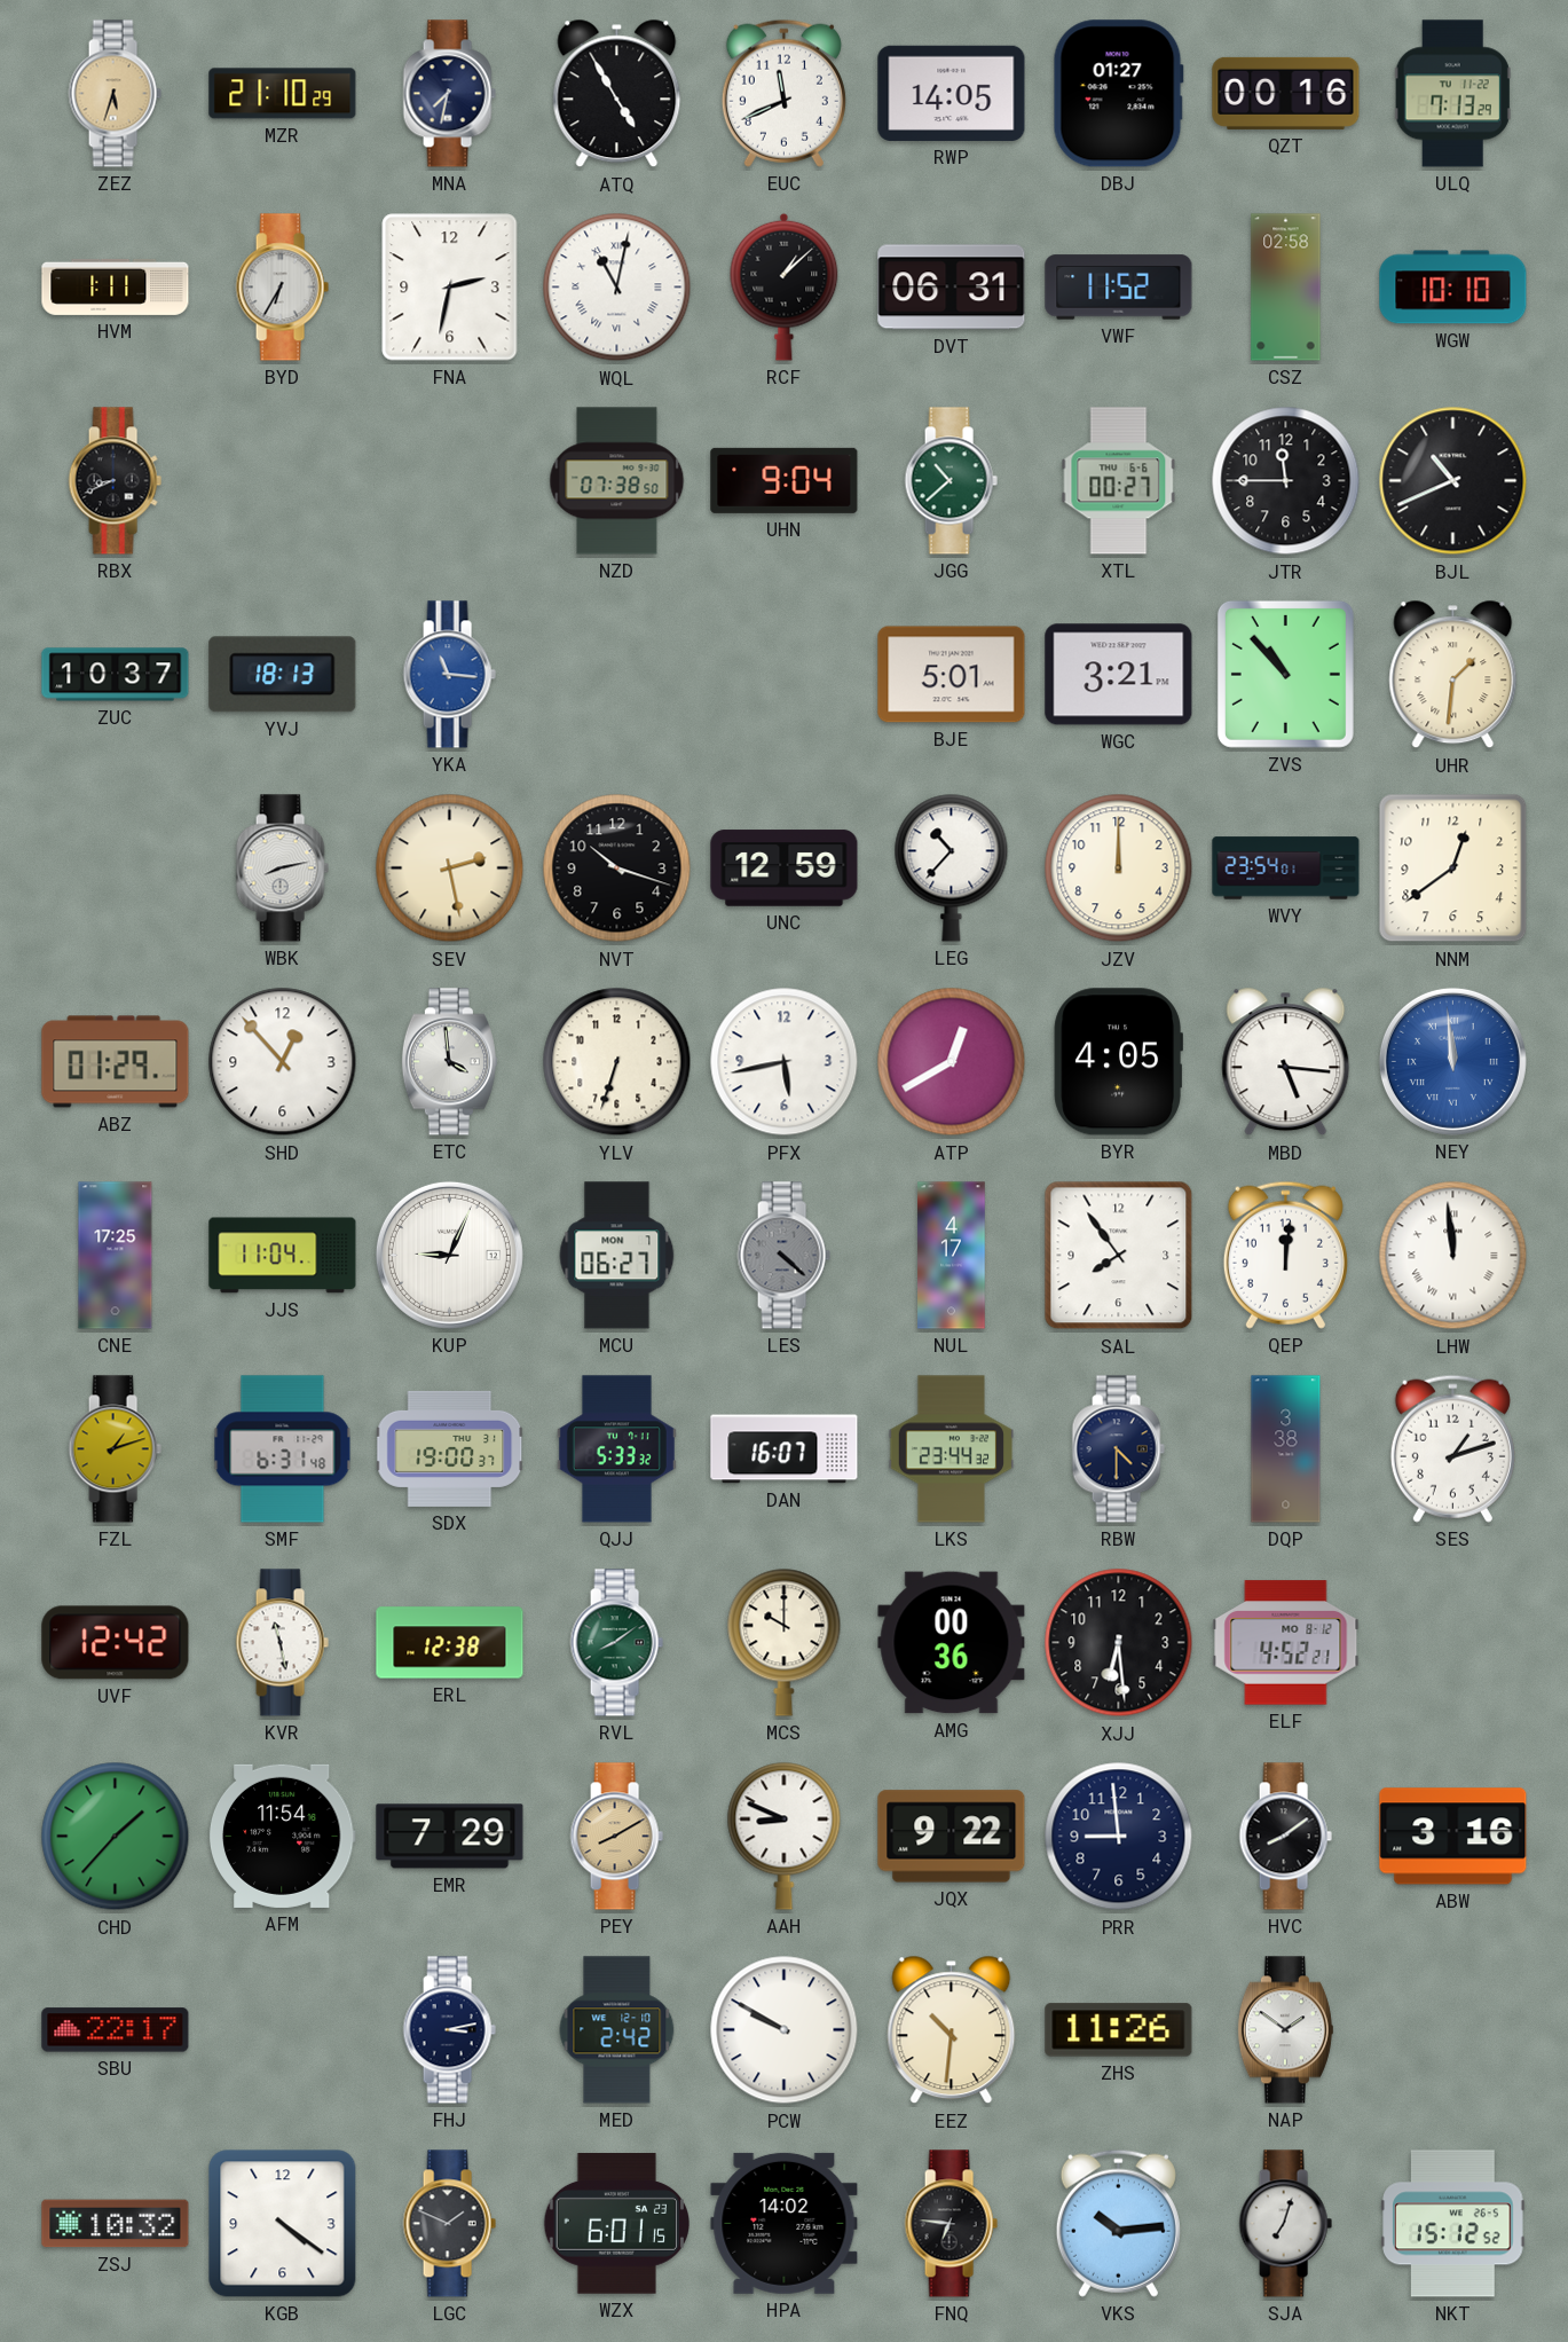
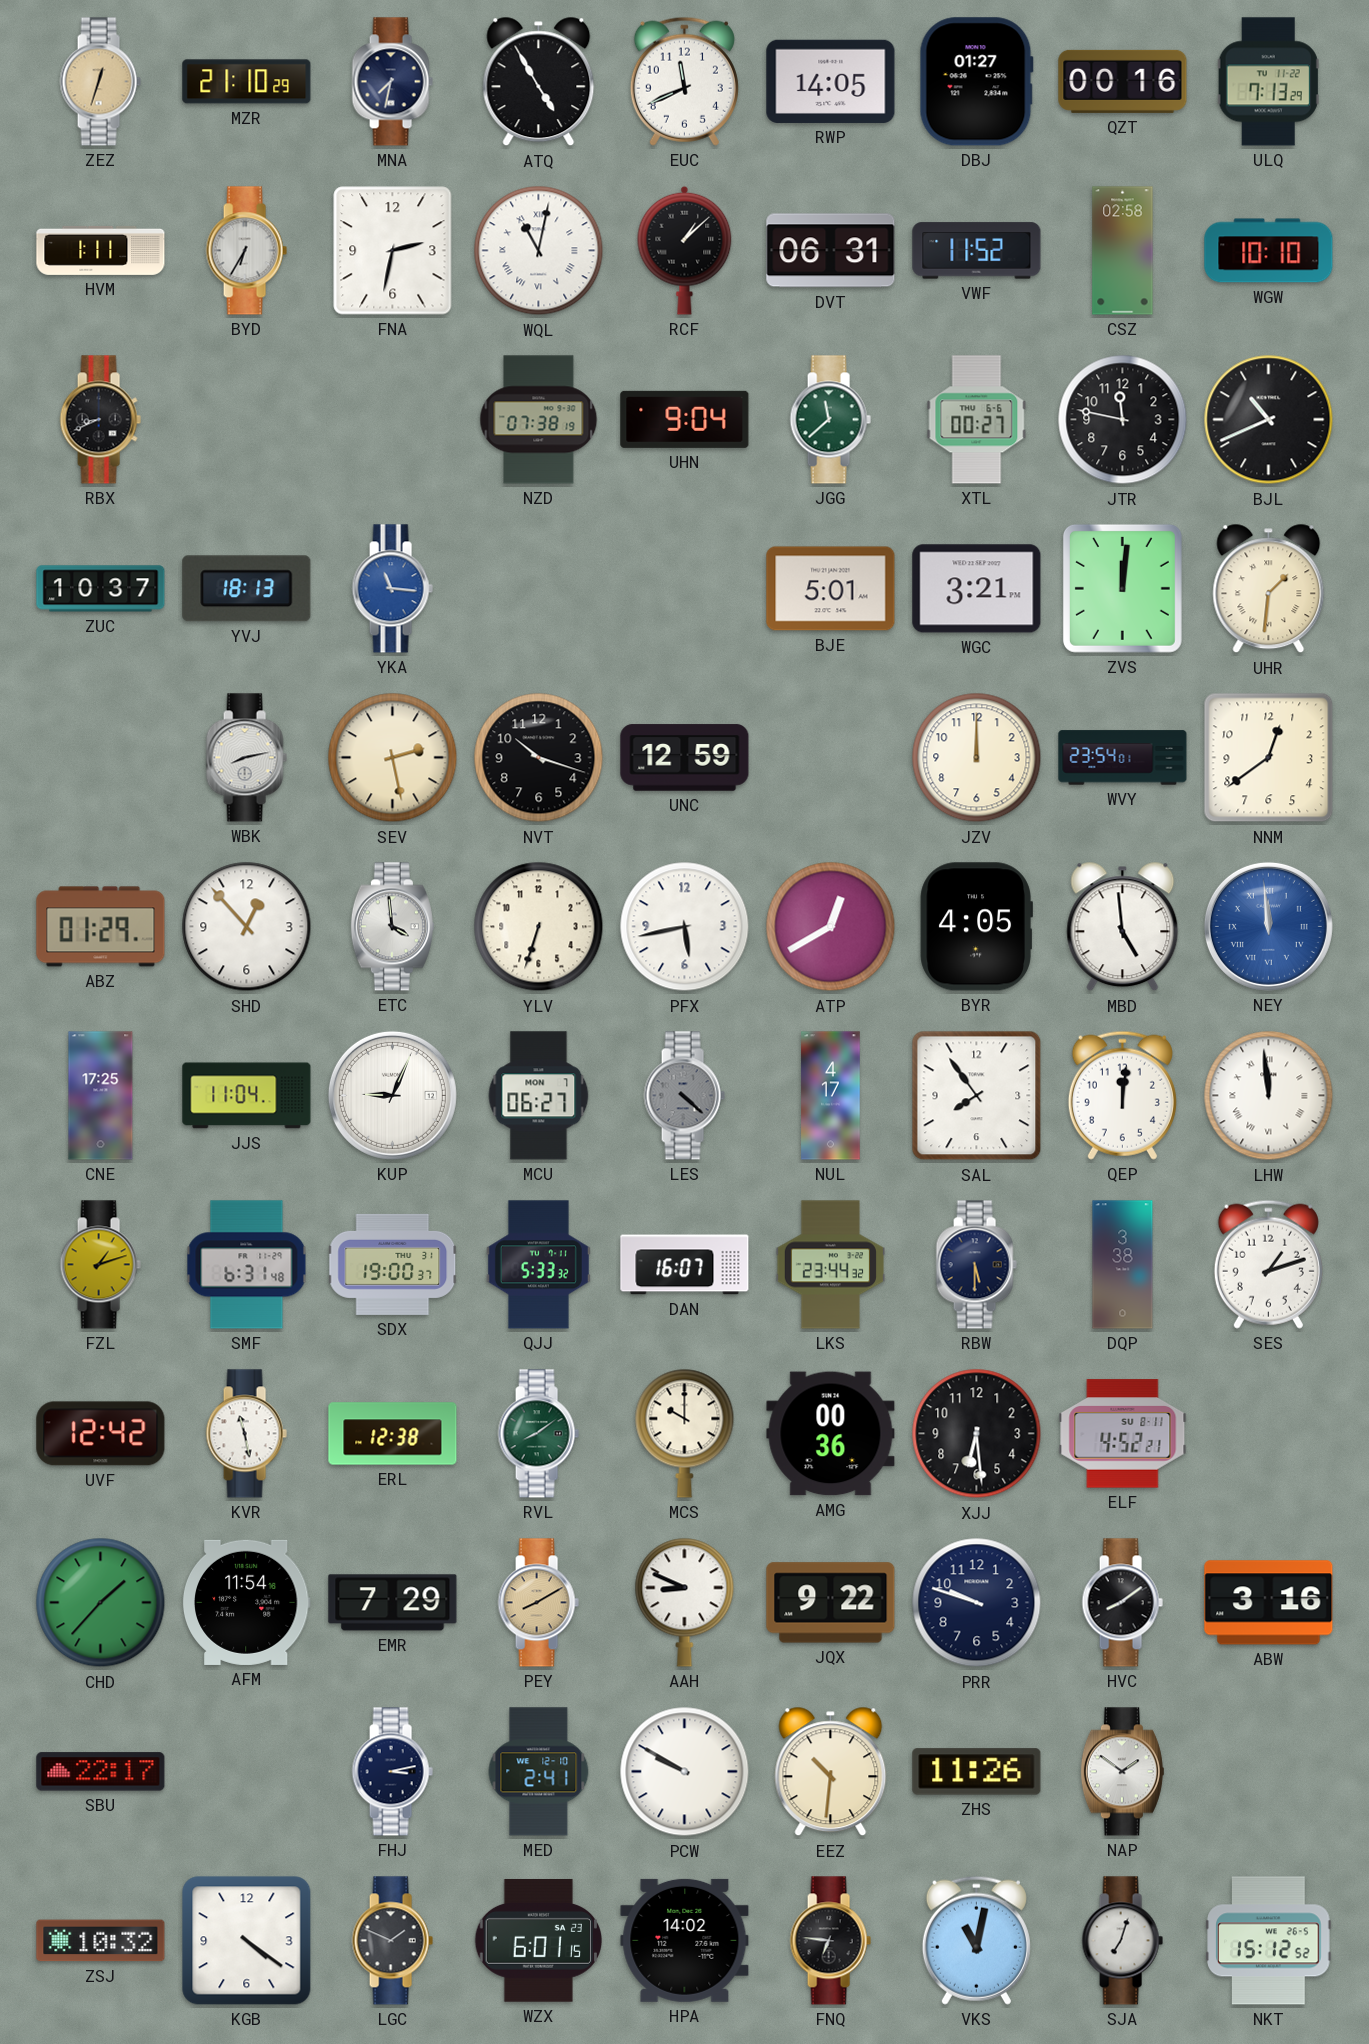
ZEZ: 5:33 -> 12:33 (100, 82)
NZD: 07:38:50 -> 07:38:19 (539, 420)
JGG: 10:38 -> 11:38 (830, 420)
JTR: 11:45 -> 11:47 (1123, 420)
ZVS: 10:53 -> 12:01 (1122, 588)
LEG: 10:37 -> none (952, 867)
MBD: 5:16 -> 4:59 (1123, 927)
RBW: 4:30 -> 5:30 (976, 1265)
ELF date: MO 8-12 -> SU 8-11 (1123, 1434)
PRR: 8:59 -> 9:48 (977, 1603)
MED: 2:42 -> 2:41 (539, 1772)
VKS: 10:14 -> 11:02 (976, 1940)
